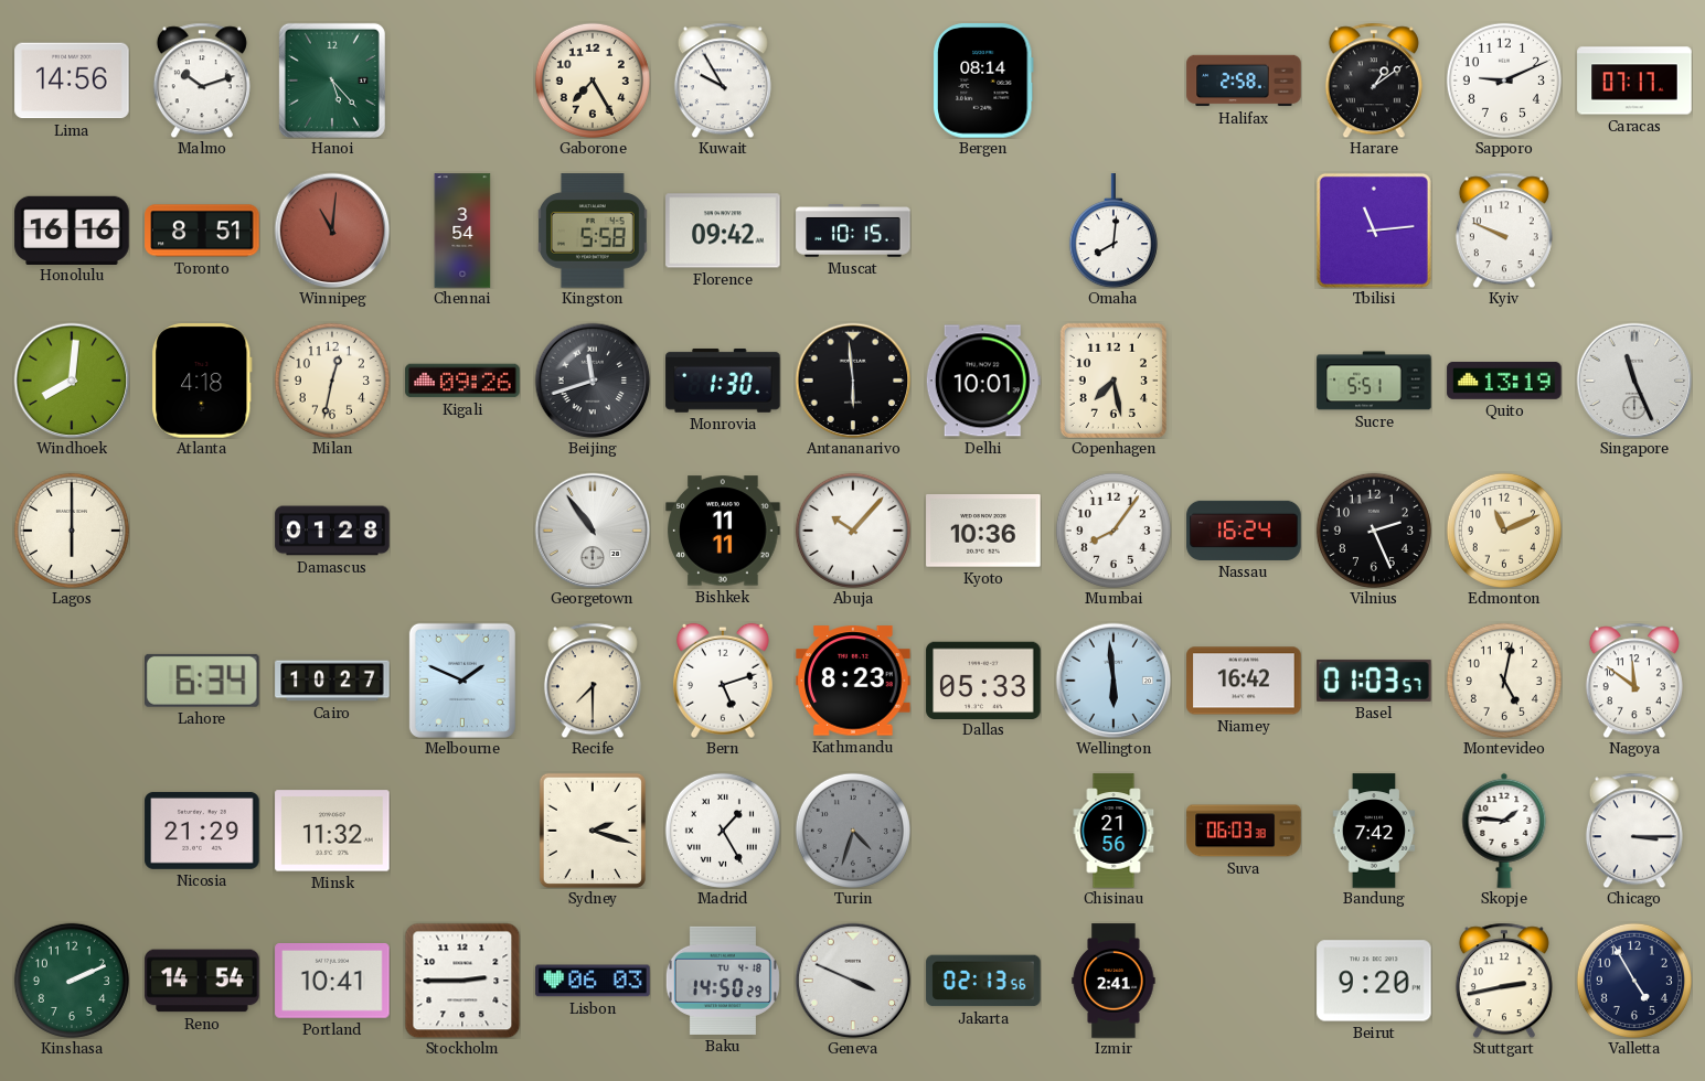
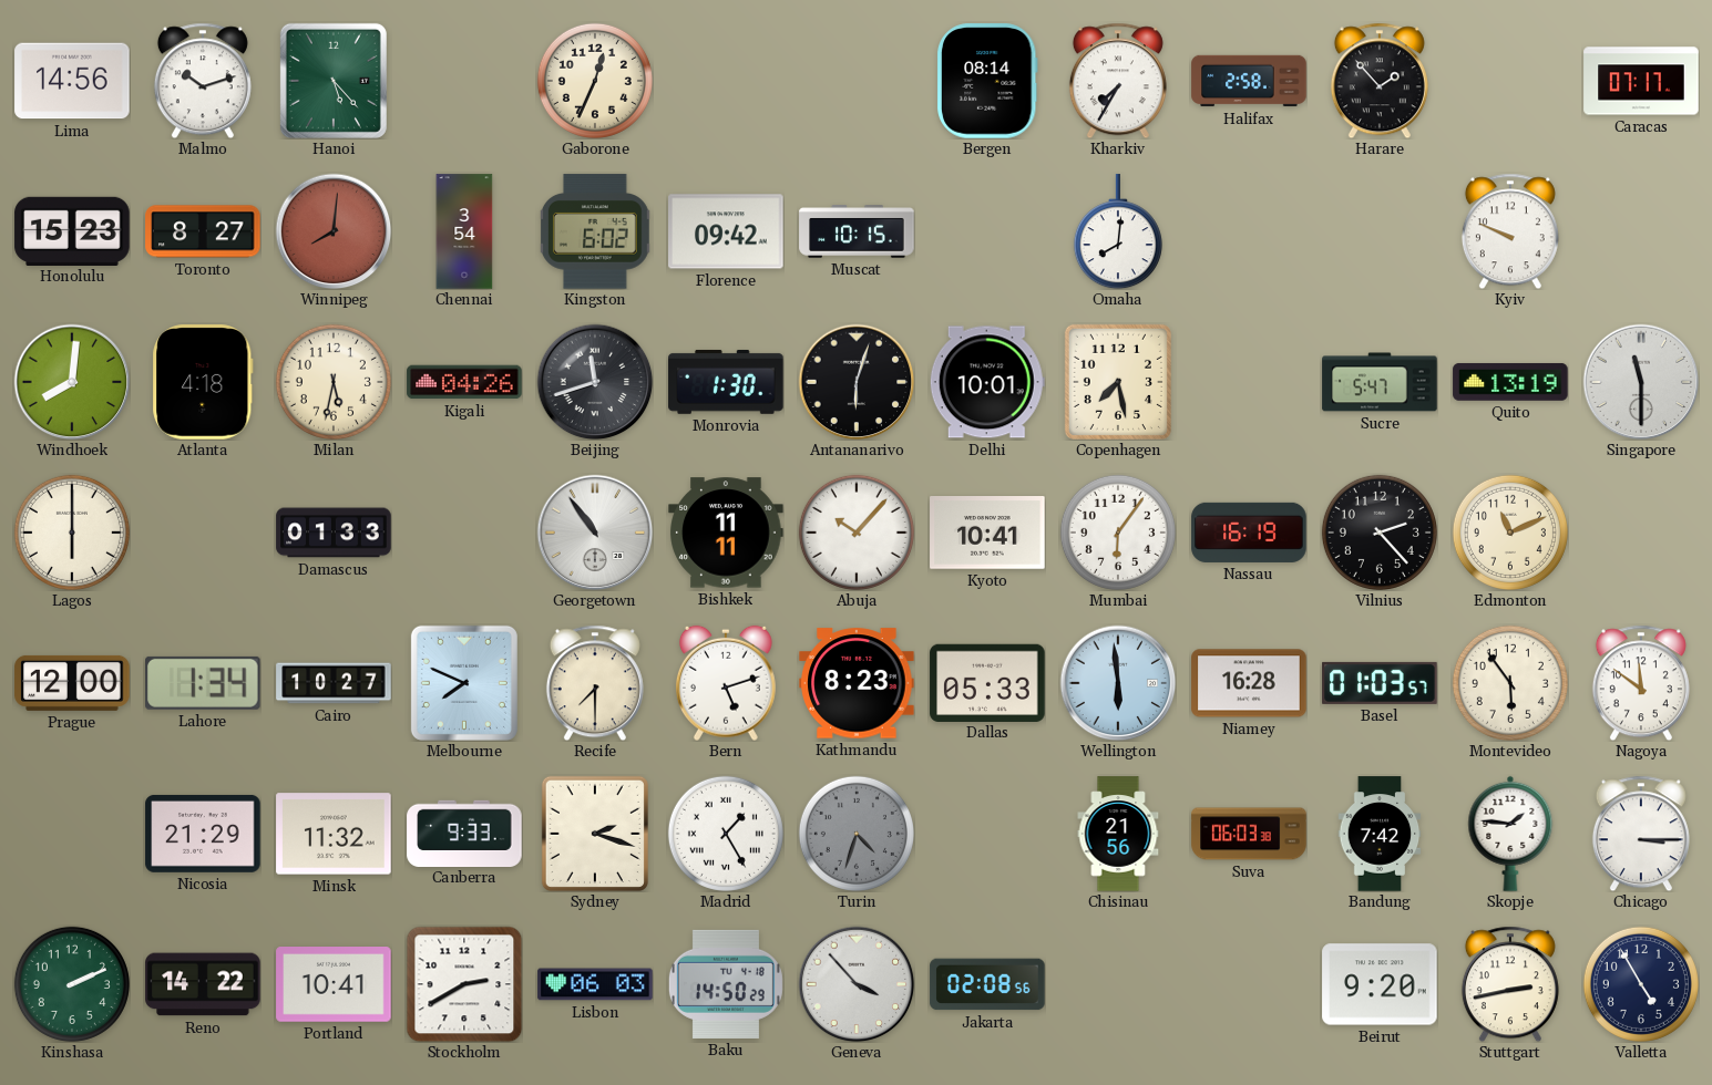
Gaborone: 7:25 -> 12:34 (595, 81)
Kuwait: 9:55 -> none (723, 81)
Kharkiv: none -> 7:35 (1118, 81)
Harare: 1:09 -> 1:53 (1380, 81)
Sapporo: 9:11 -> none (1504, 81)
Honolulu: 16:16 -> 15:23 (72, 230)
Toronto: 8:51 -> 8:27 (203, 231)
Winnipeg: 11:01 -> 8:01 (334, 231)
Kingston: 5:58 -> 6:02 (595, 231)
Tbilisi: 11:14 -> none (1374, 231)
Milan: 12:32 -> 5:32 (334, 382)
Kigali: 09:26 -> 04:26 (464, 382)
Antananarivo: 5:59 -> 6:03 (857, 382)
Sucre: 5:51 -> 5:47 (1380, 382)
Singapore: 11:26 -> 11:30 (1641, 382)
Damascus: 01:28 -> 01:33 (334, 533)
Kyoto: 10:36 -> 10:41 (987, 534)
Mumbai: 8:06 -> 6:06 (1118, 533)
Nassau: 16:24 -> 16:19 (1249, 533)
Vilnius: 2:26 -> 2:23 (1380, 533)
Prague: none -> 12:00 (72, 683)
Lahore: 6:34 -> 1:34 (204, 683)
Melbourne: 1:49 -> 7:49 (464, 683)
Niamey: 16:42 -> 16:28 (1249, 683)
Montevideo: 5:02 -> 5:54 (1510, 683)
Canberra: none -> 9:33 (464, 833)
Reno: 14:54 -> 14:22 (203, 984)
Stockholm: 2:45 -> 2:40 (464, 984)
Geneva: 3:49 -> 3:53 (857, 984)
Jakarta: 02:13 -> 02:08 (987, 984)
Izmir: 2:41 -> none (1113, 981)
